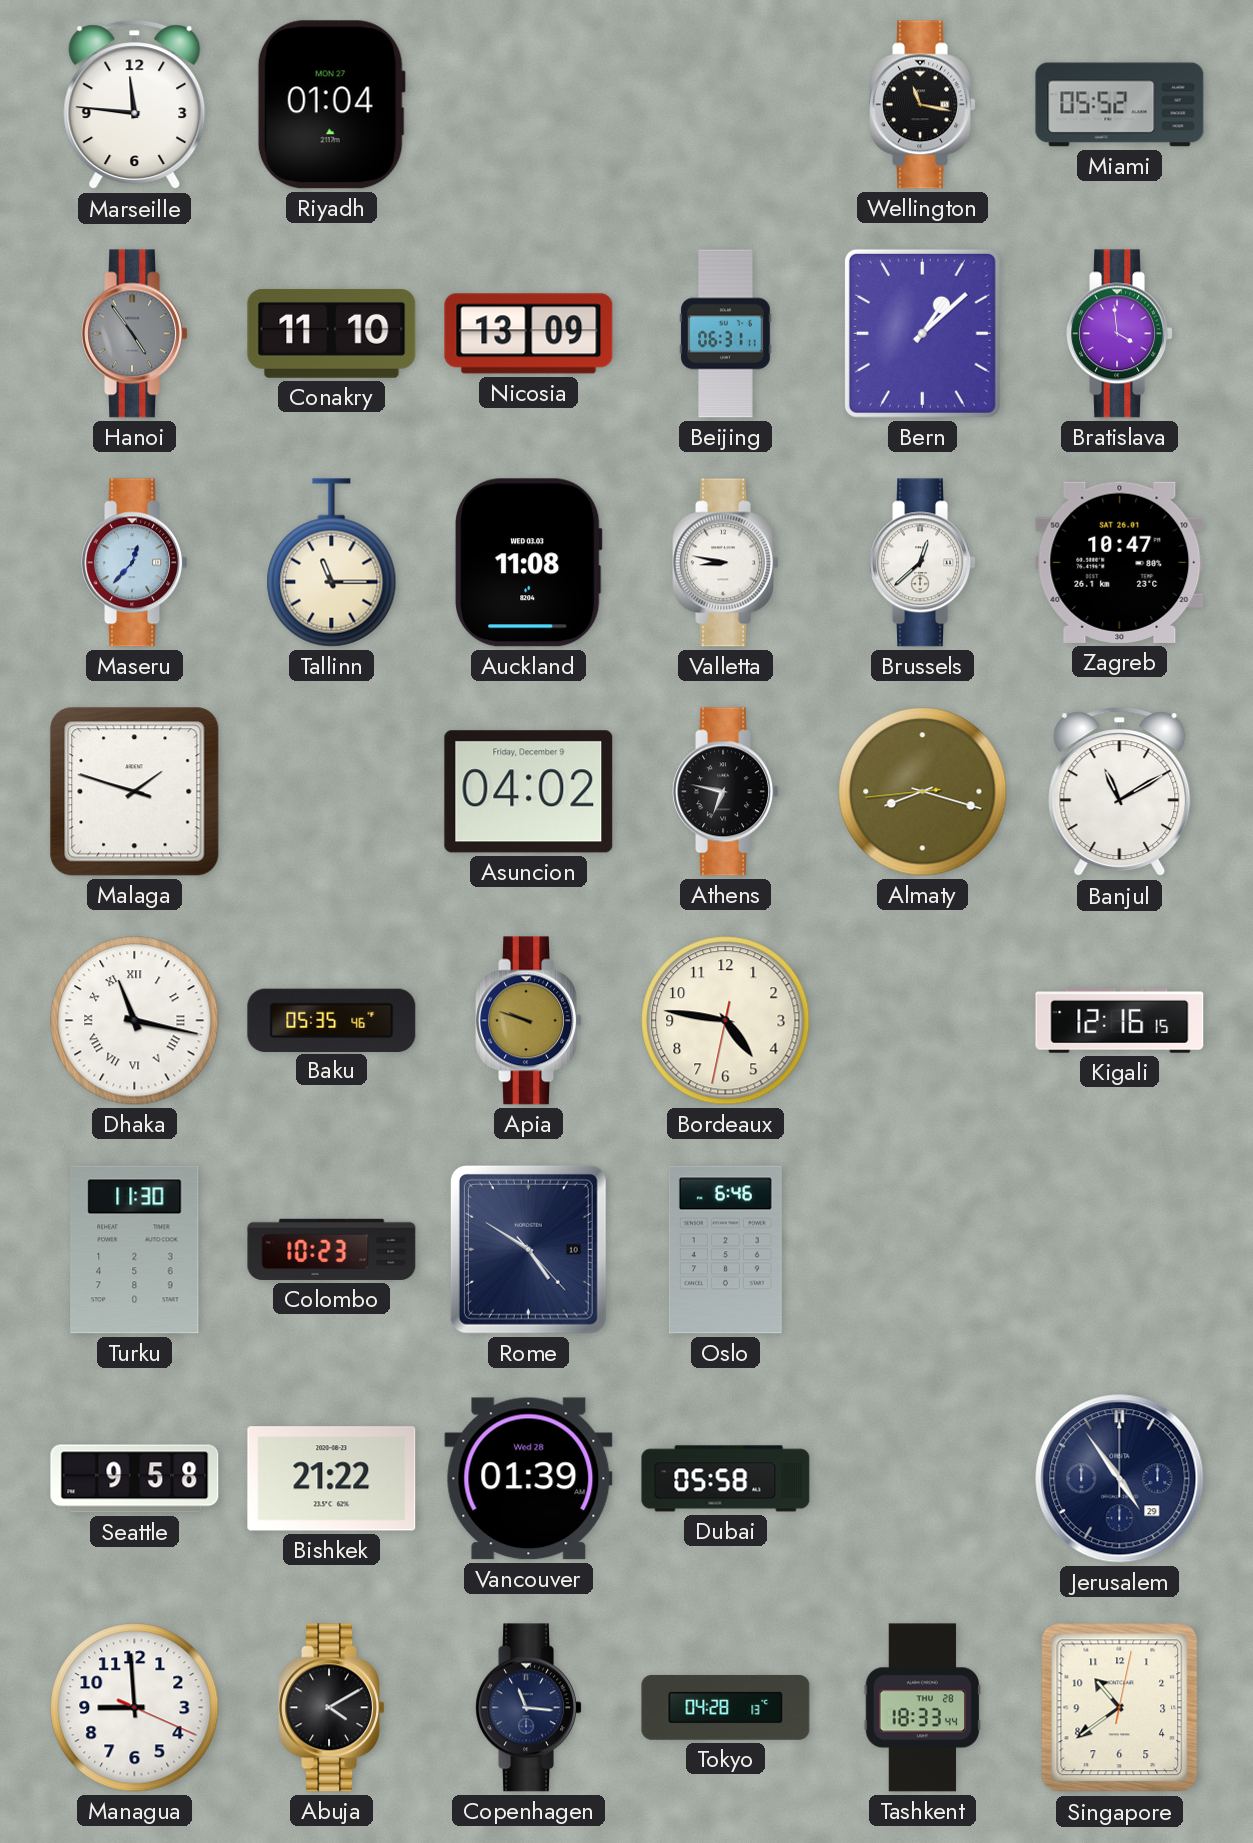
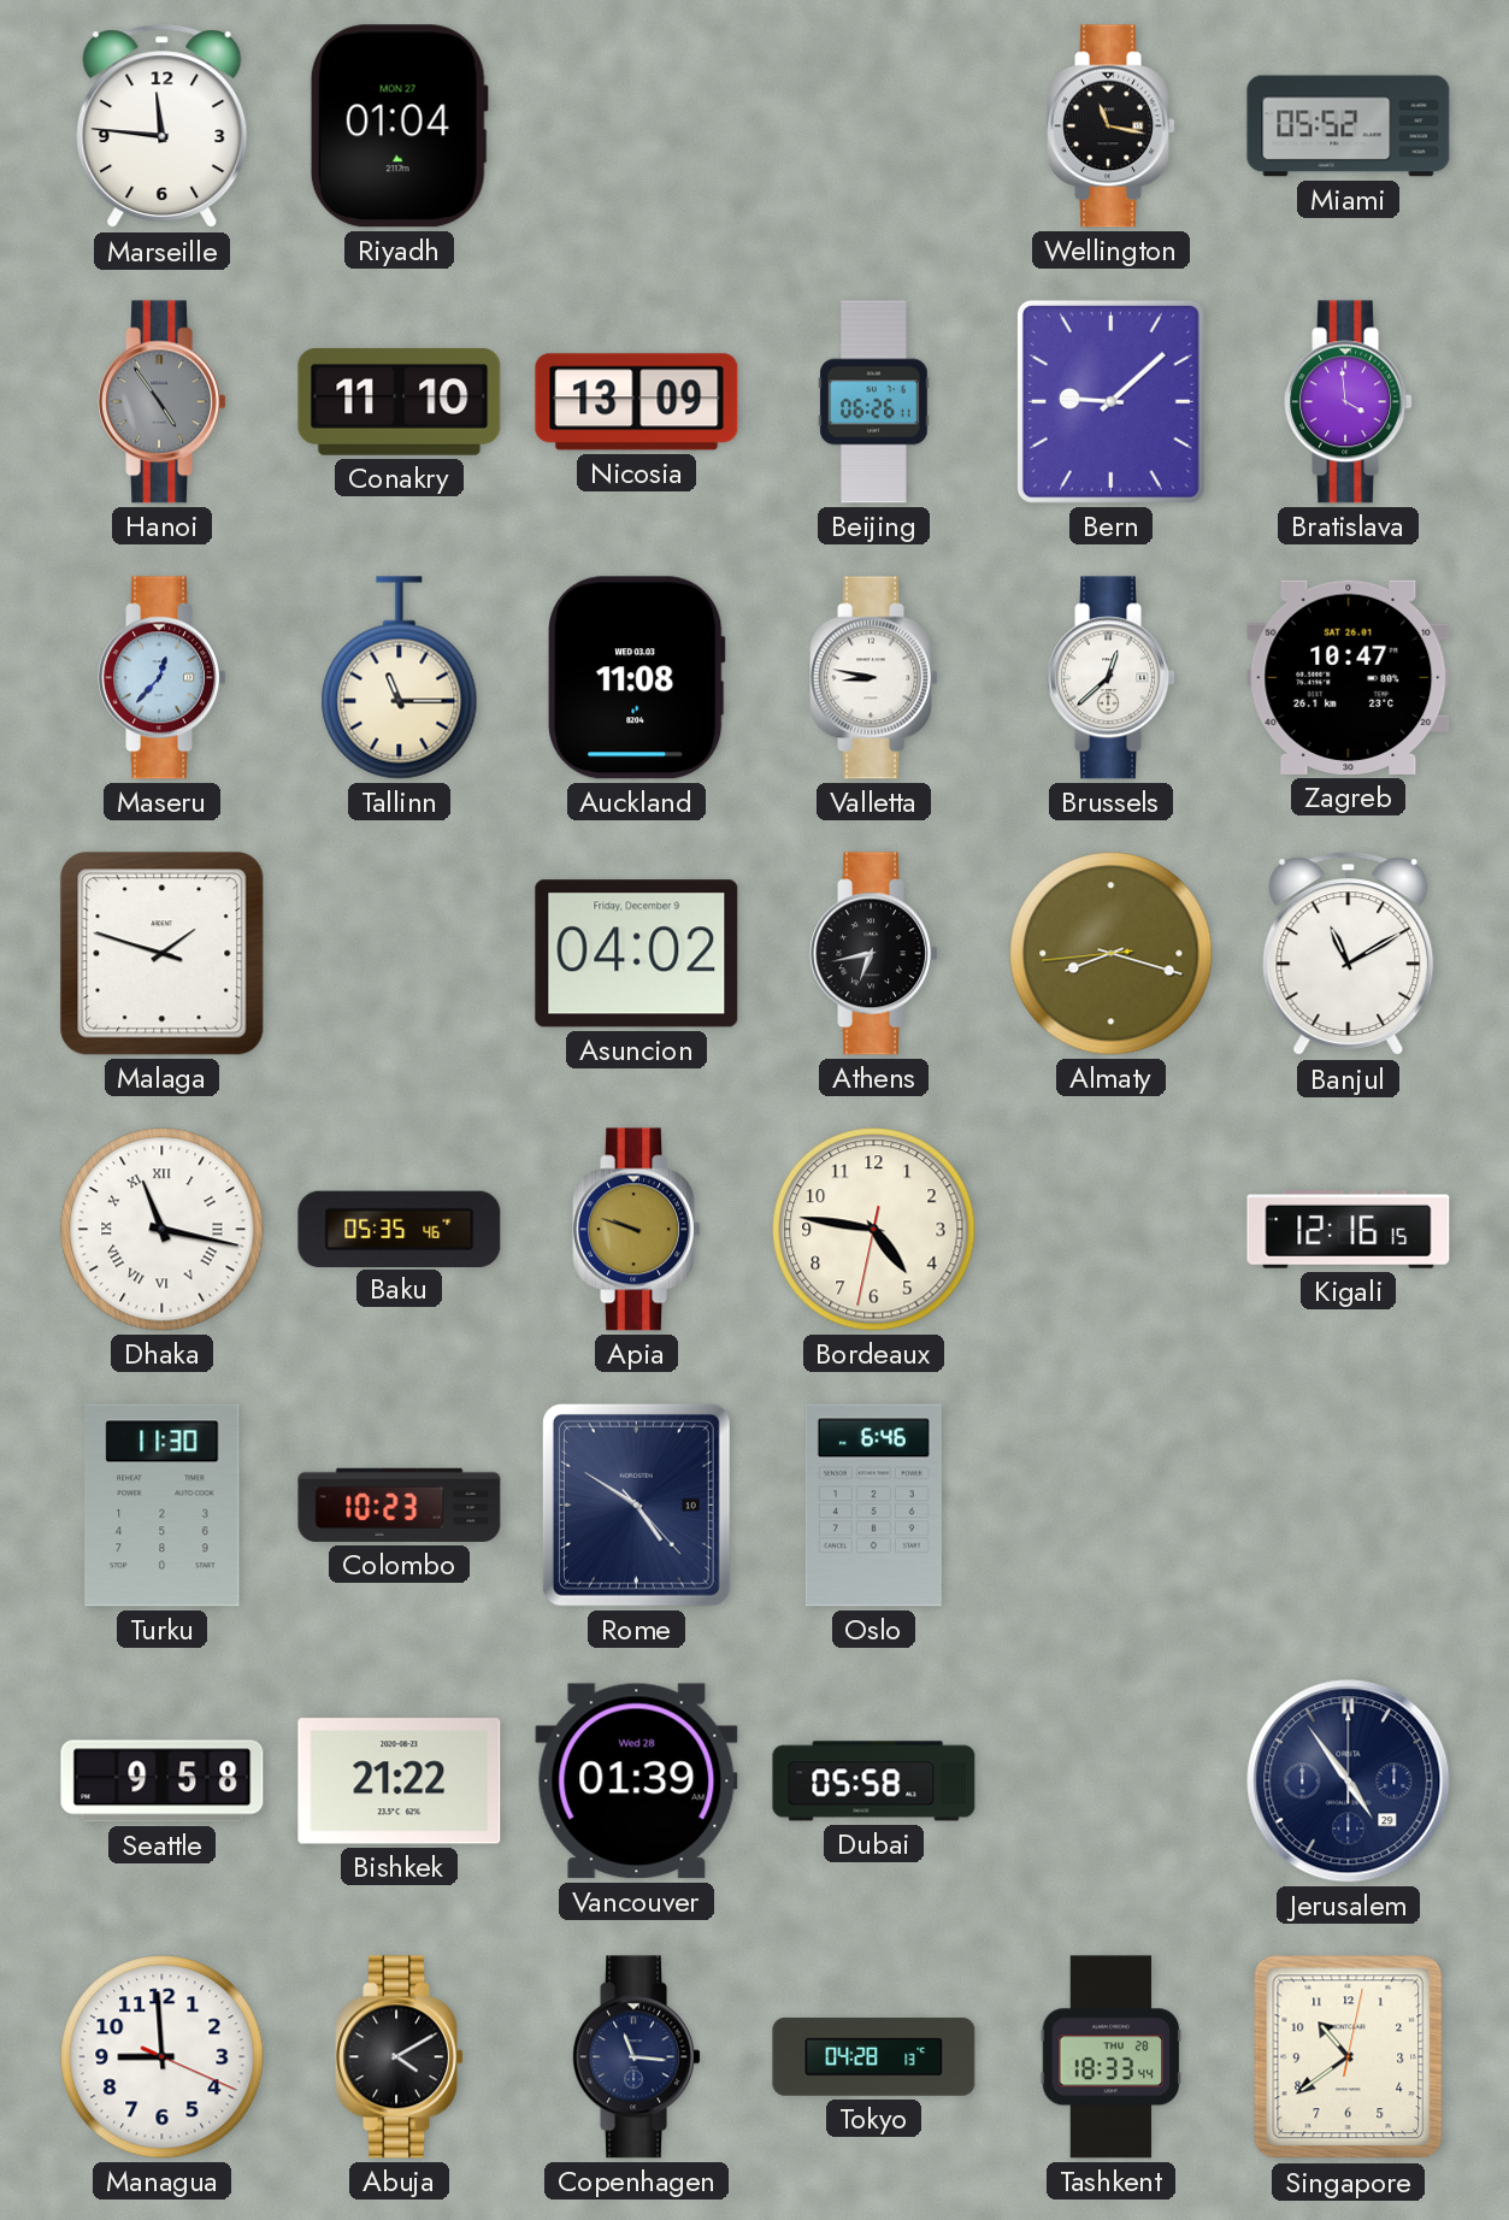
Beijing: 06:31 -> 06:26 (874, 402)
Bern: 1:08 -> 9:08 (1110, 401)
Athens: 6:47 -> 6:43 (873, 954)
